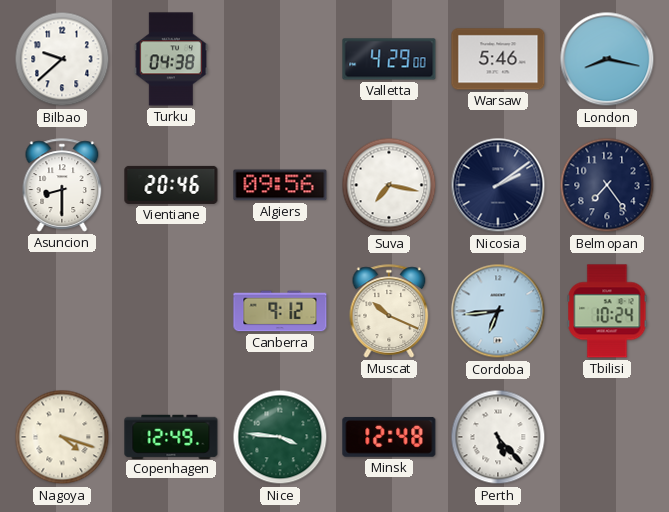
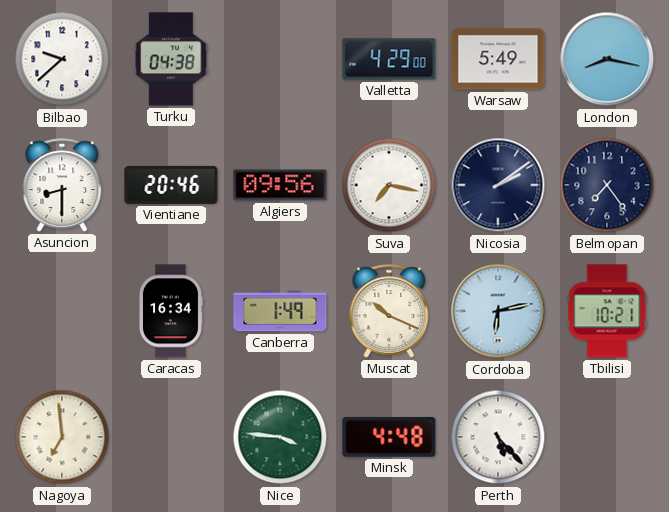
Warsaw: 5:46 -> 5:49 (498, 59)
Caracas: none -> 16:34 (171, 311)
Canberra: 9:12 -> 1:49 (280, 311)
Cordoba: 6:44 -> 6:13 (498, 311)
Tbilisi: 10:24 -> 10:21 (607, 311)
Nagoya: 4:18 -> 6:59 (62, 437)
Copenhagen: 12:49 -> none (171, 436)
Minsk: 12:48 -> 4:48 (389, 437)
